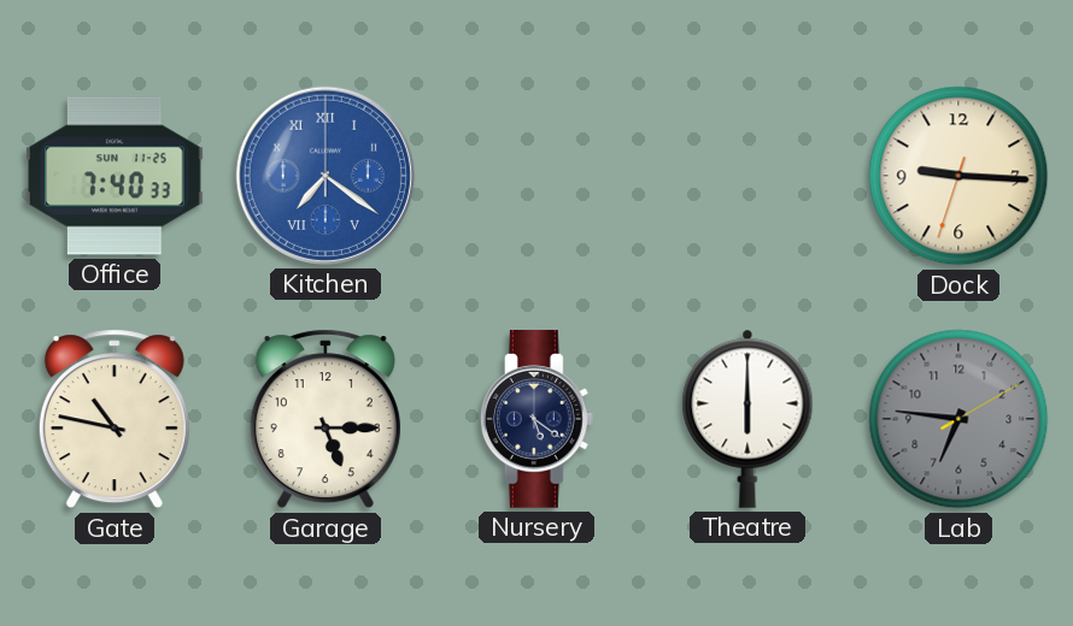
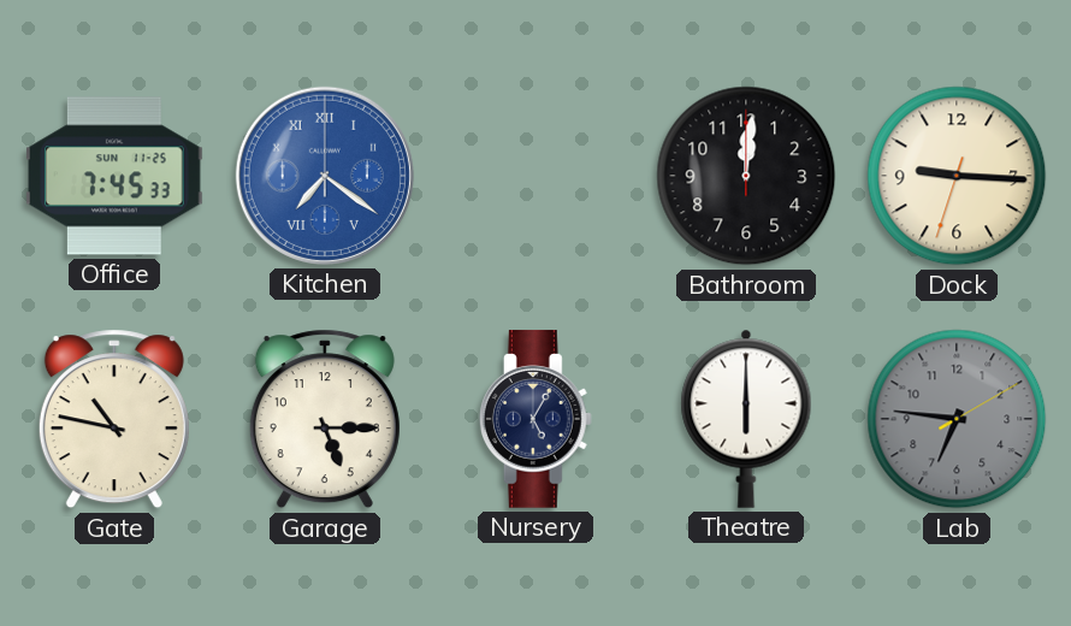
Office: 7:40 -> 7:45 (116, 176)
Bathroom: none -> 12:01 (746, 176)
Nursery: 5:21 -> 5:05 (535, 419)
